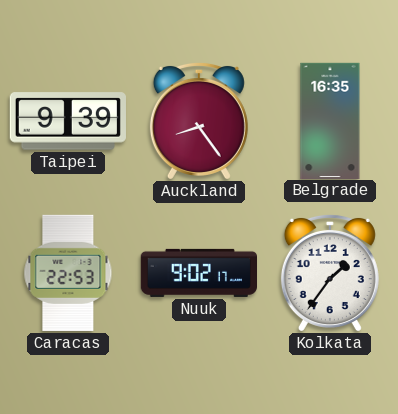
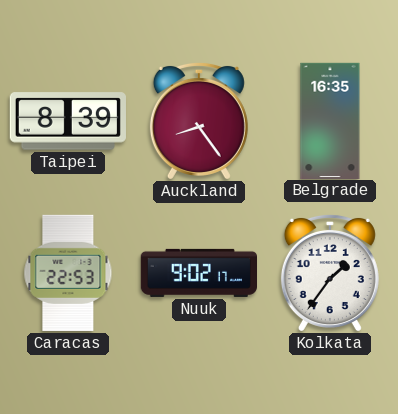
Taipei: 9:39 -> 8:39 (68, 121)
